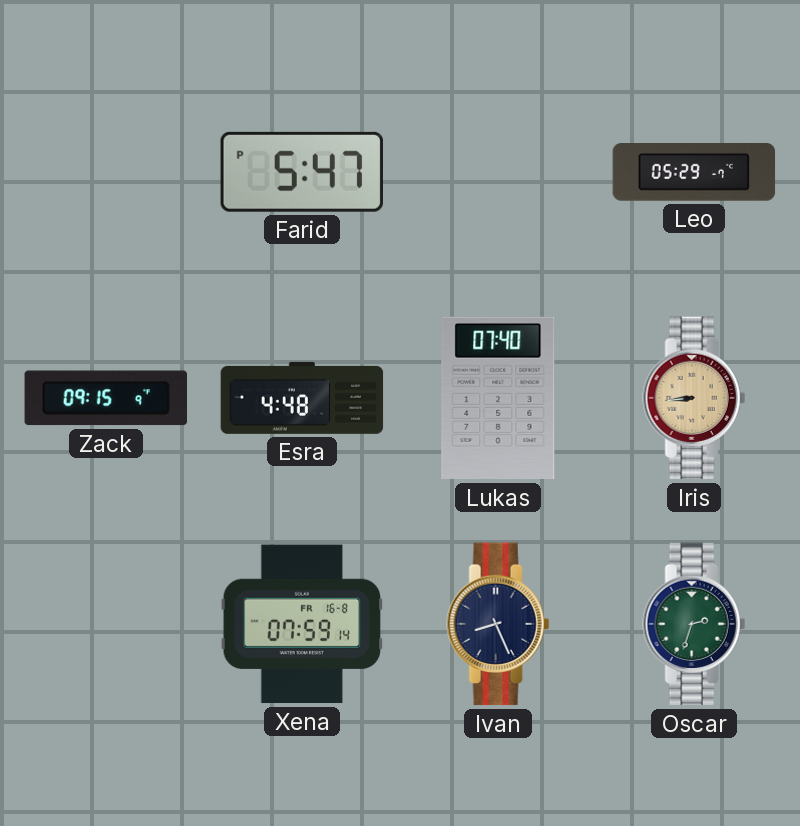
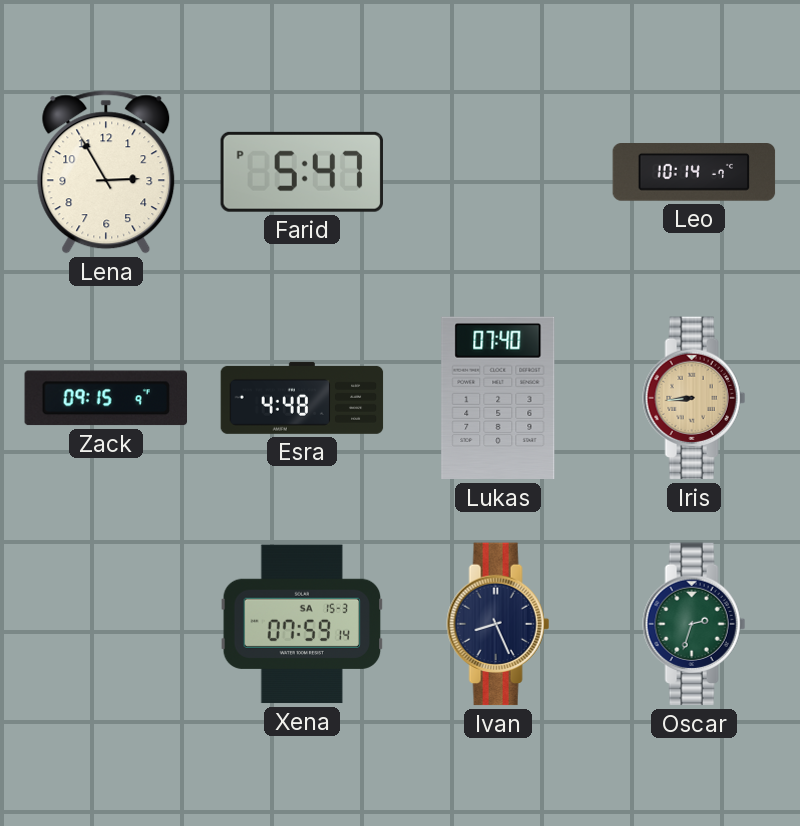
Lena: none -> 2:55 (106, 172)
Leo: 05:29 -> 10:14 (694, 173)
Xena date: FR 16-8 -> SA 15-3 (302, 624)
